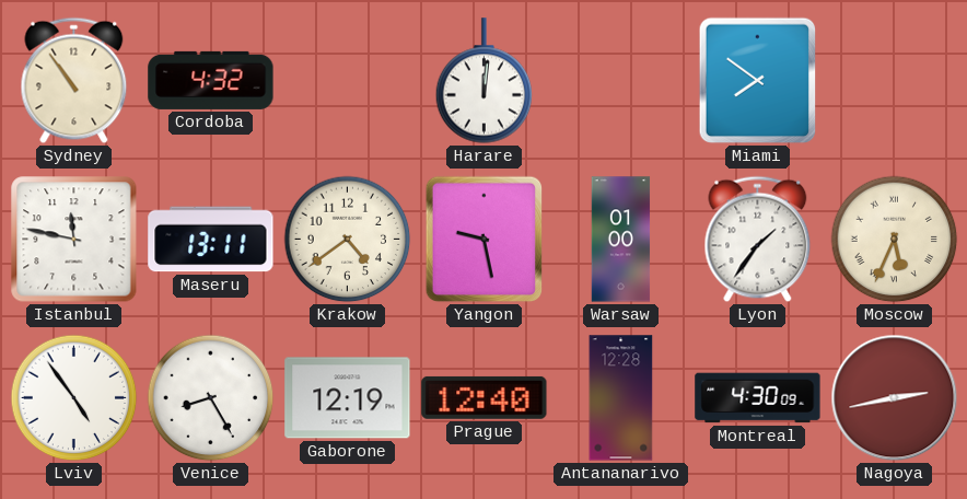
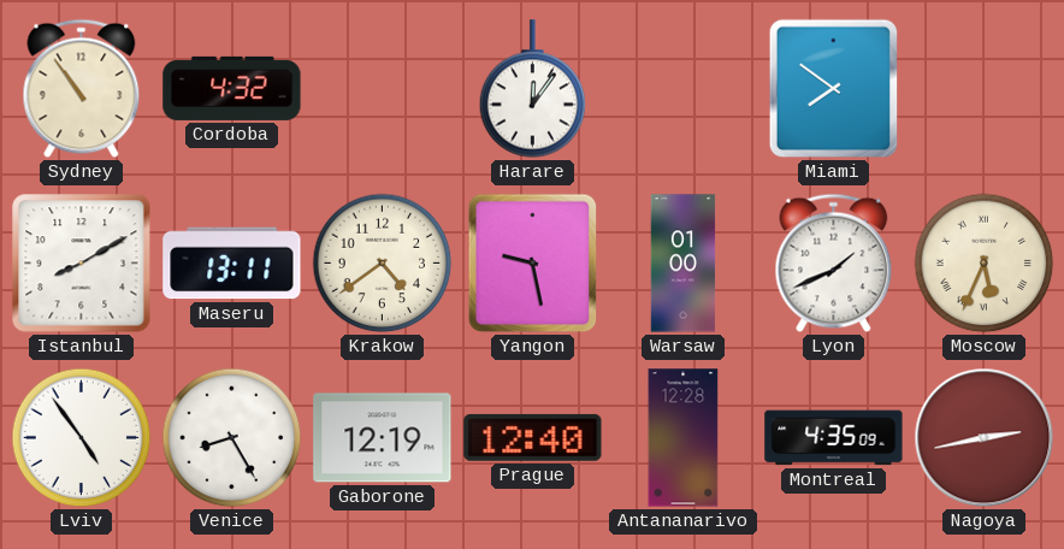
Harare: 12:01 -> 12:06 (533, 89)
Istanbul: 11:47 -> 8:10 (82, 264)
Lyon: 1:36 -> 1:41 (834, 264)
Montreal: 4:30 -> 4:35 (834, 438)
